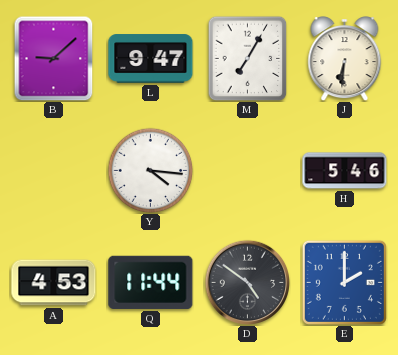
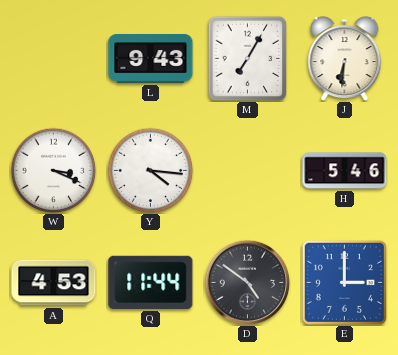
B: 9:08 -> none (54, 58)
L: 9:47 -> 9:43 (151, 59)
W: none -> 3:19 (53, 170)
E: 2:00 -> 3:00 (344, 282)
